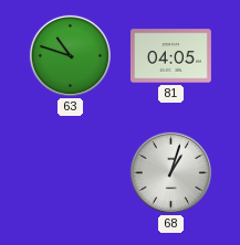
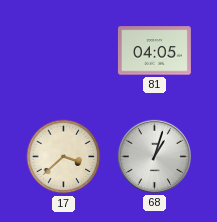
63: 10:48 -> none (70, 55)
17: none -> 3:38 (64, 157)
